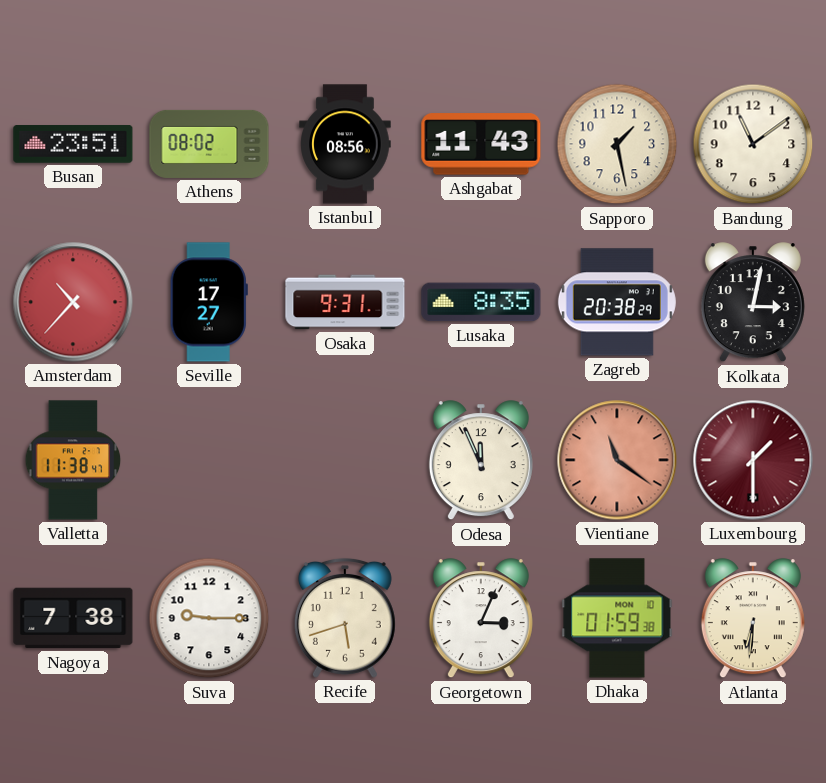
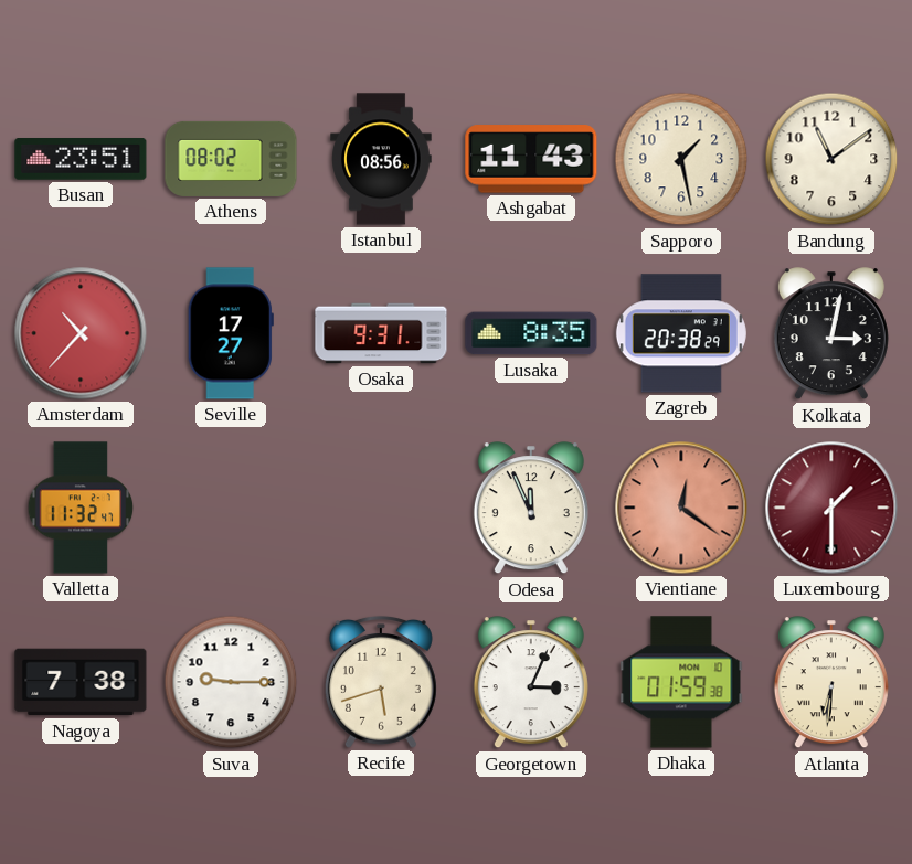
Valletta: 11:38 -> 11:32 (81, 508)
Vientiane: 11:21 -> 12:21 (681, 508)
